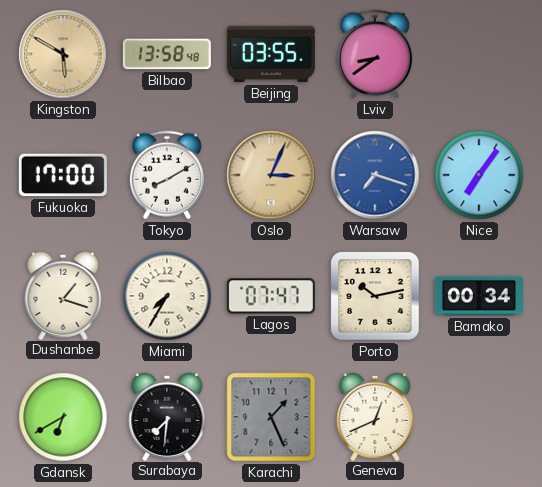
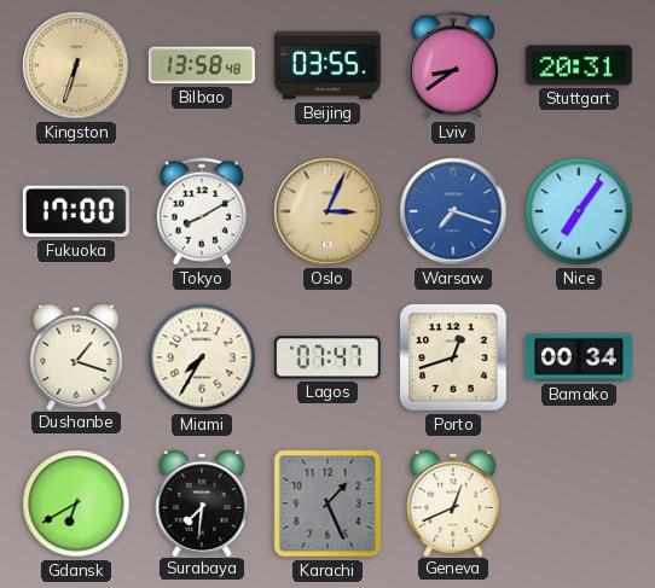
Kingston: 5:50 -> 6:33 (76, 65)
Stuttgart: none -> 20:31 (579, 65)
Porto: 10:13 -> 12:42 (453, 357)
